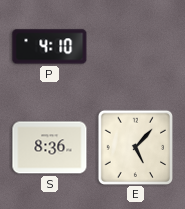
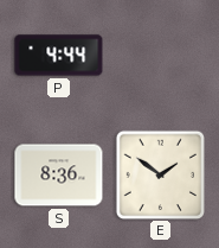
P: 4:10 -> 4:44 (59, 56)
E: 5:07 -> 1:51 (160, 174)
